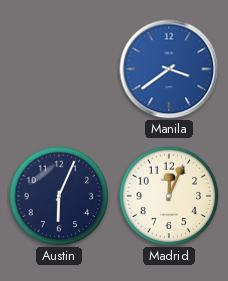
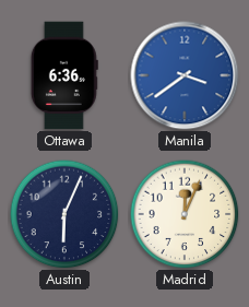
Ottawa: none -> 6:36 (64, 75)
